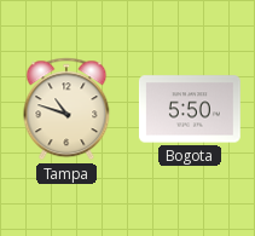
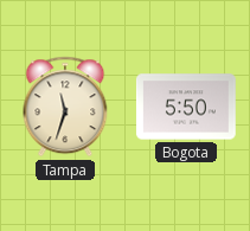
Tampa: 10:48 -> 11:33 (65, 107)
